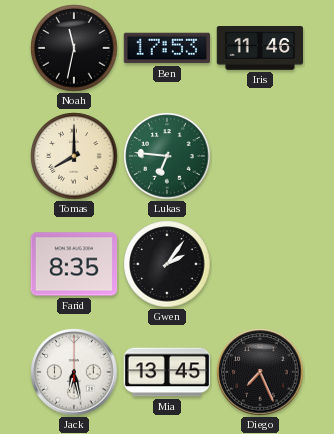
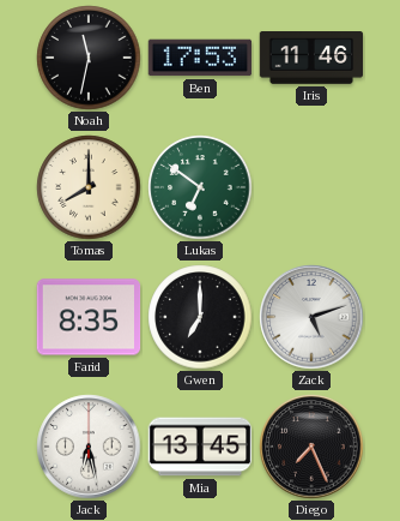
Lukas: 6:46 -> 6:51 (200, 187)
Gwen: 2:06 -> 7:00 (200, 317)
Zack: none -> 5:12 (311, 317)
